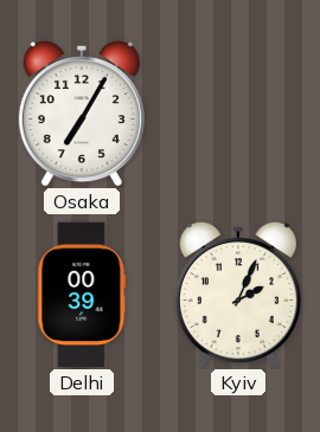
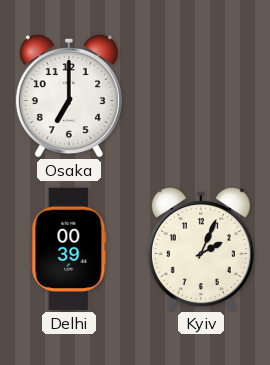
Osaka: 7:05 -> 7:00 (69, 96)
